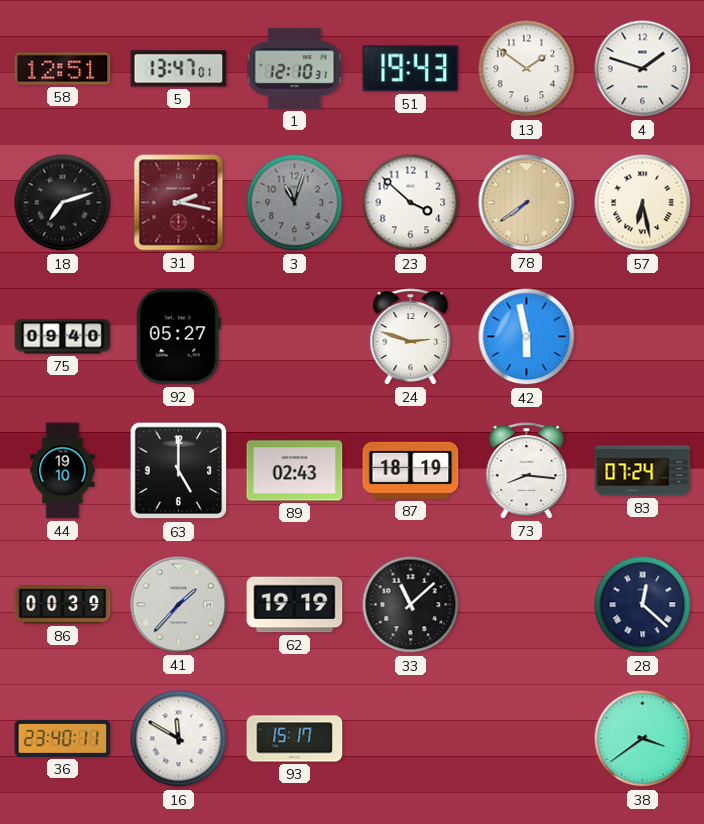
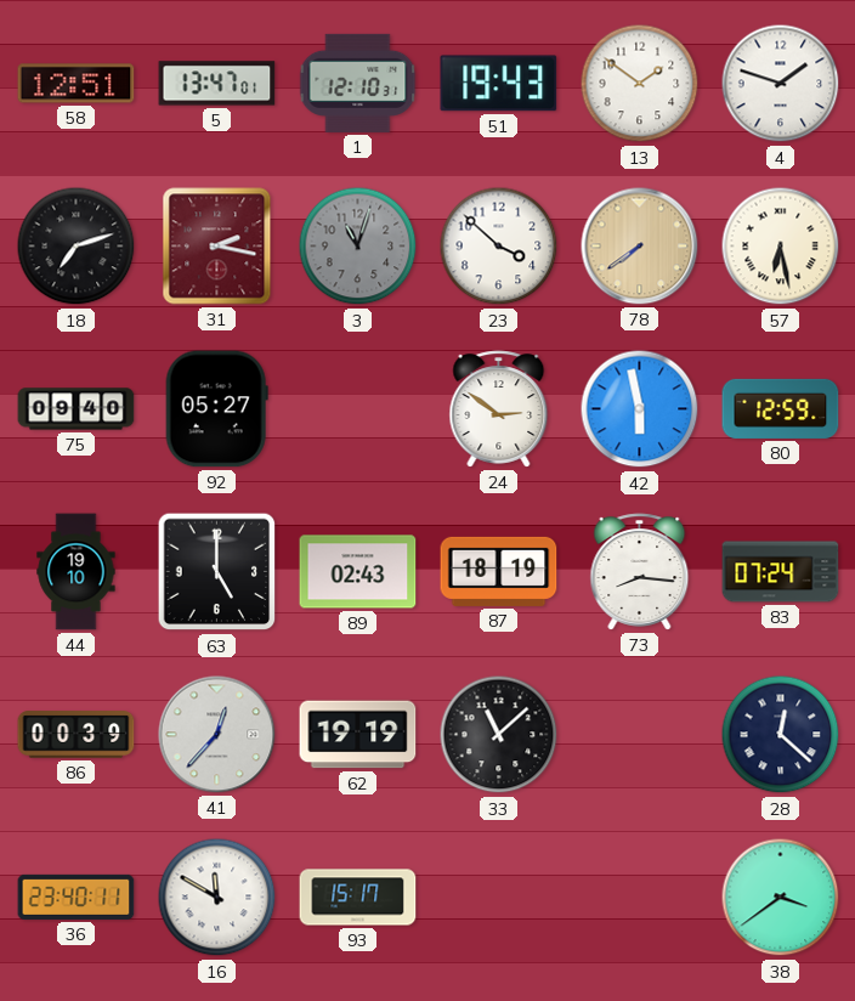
24: 2:48 -> 2:51 (499, 409)
80: none -> 12:59 (781, 408)
41: 1:37 -> 12:37 (217, 735)
